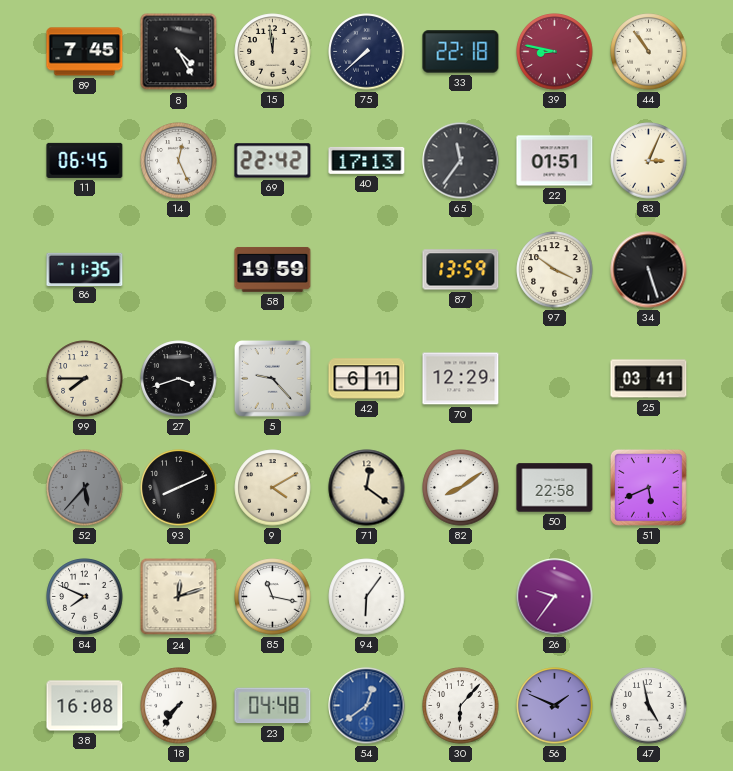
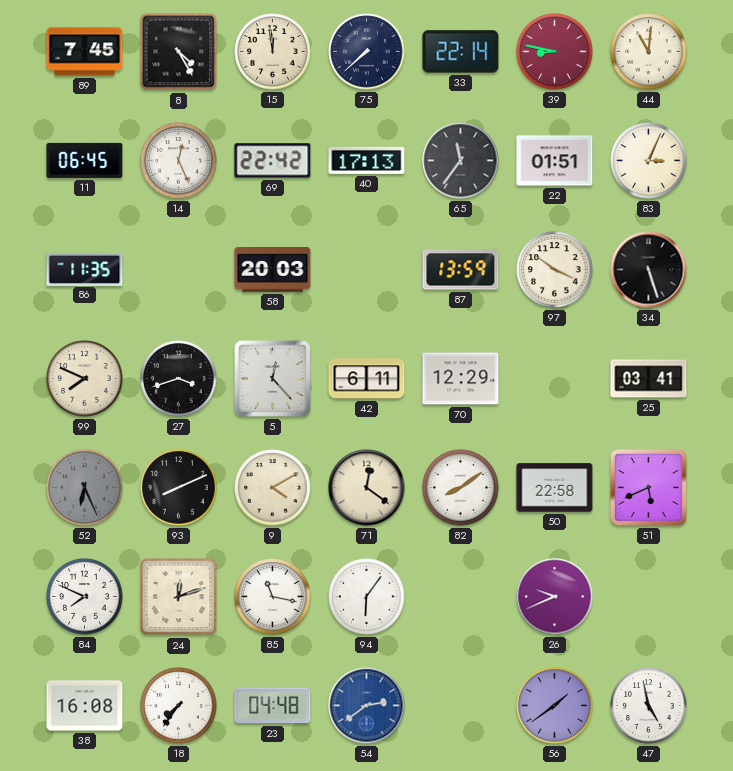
33: 22:18 -> 22:14 (461, 52)
44: 10:54 -> 11:01 (649, 52)
58: 19:59 -> 20:03 (273, 269)
99: 7:45 -> 7:49 (85, 379)
5: 9:23 -> 12:23 (272, 378)
52: 5:37 -> 6:26 (85, 488)
26: 9:36 -> 9:41 (555, 597)
54: 12:39 -> 2:39 (367, 706)
30: 6:07 -> none (461, 706)
56: 1:49 -> 1:39 (555, 706)
